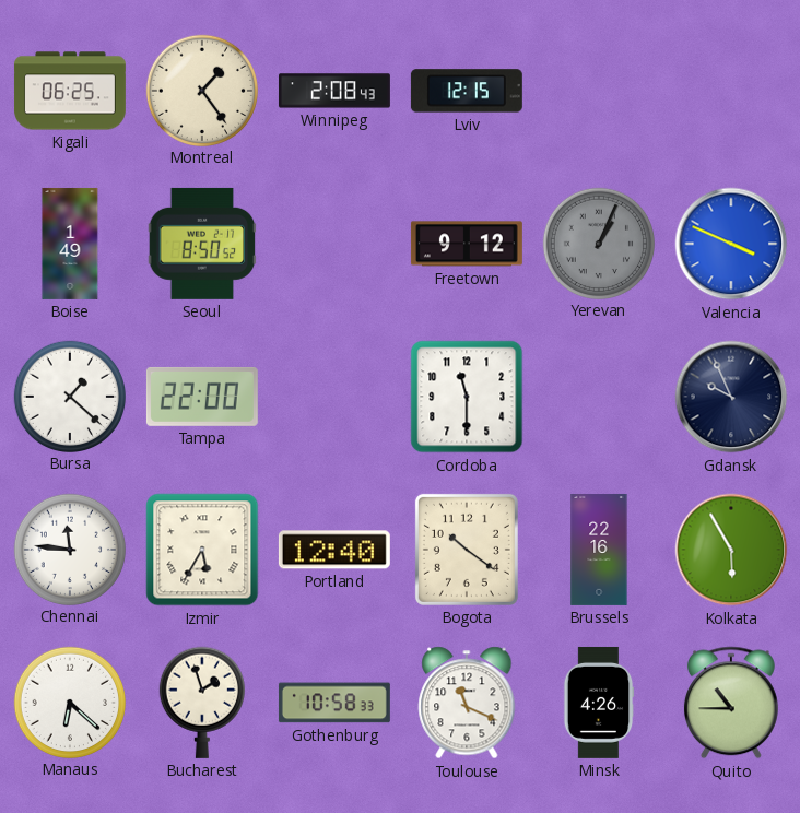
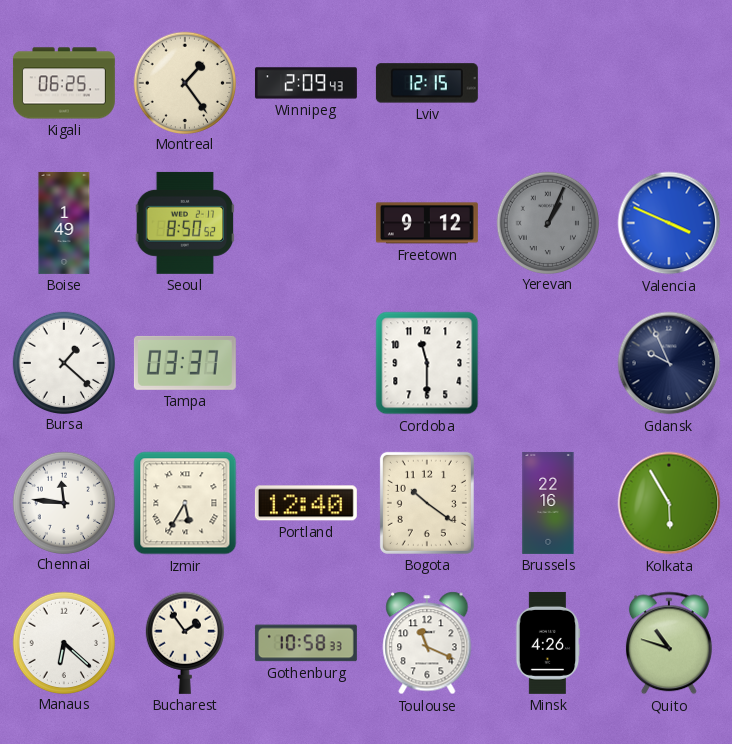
Winnipeg: 2:08 -> 2:09 (306, 83)
Tampa: 22:00 -> 03:37 (185, 363)
Bucharest: 1:57 -> 1:54 (185, 643)
Quito: 10:45 -> 10:48 (669, 643)
